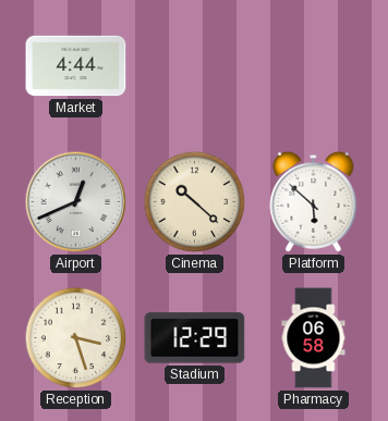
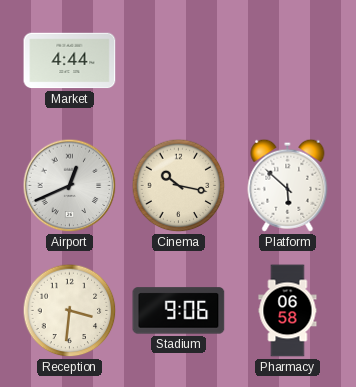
Cinema: 10:22 -> 10:17 (179, 186)
Reception: 3:27 -> 3:31 (70, 311)
Stadium: 12:29 -> 9:06 (179, 311)
